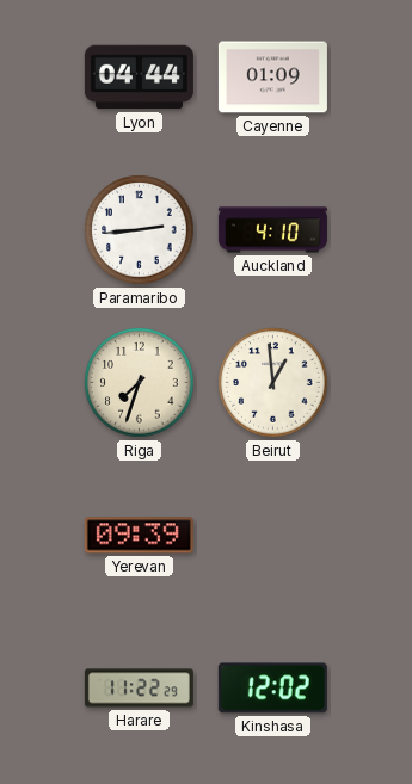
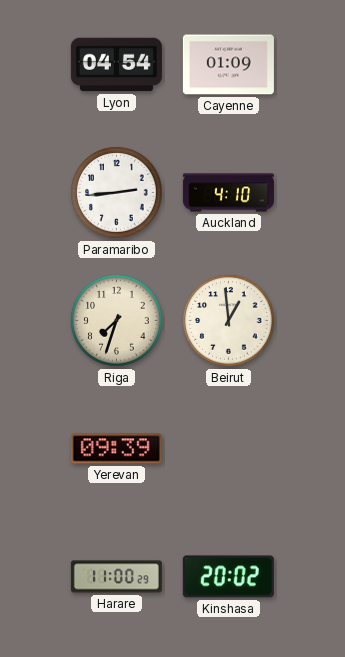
Lyon: 04:44 -> 04:54 (116, 65)
Harare: 11:22 -> 11:00 (116, 577)
Kinshasa: 12:02 -> 20:02 (228, 577)
